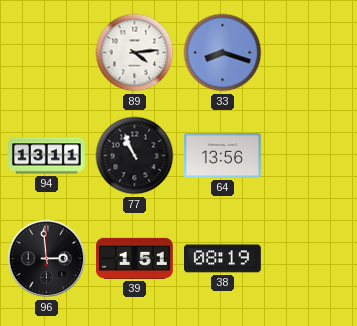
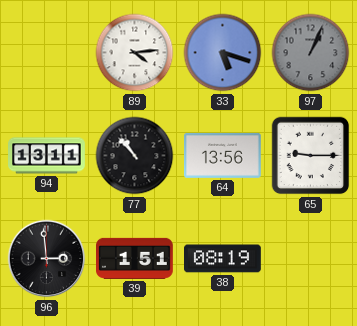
33: 8:18 -> 5:18 (223, 53)
97: none -> 1:04 (311, 53)
77: 10:56 -> 10:53 (135, 156)
65: none -> 9:15 (311, 156)
